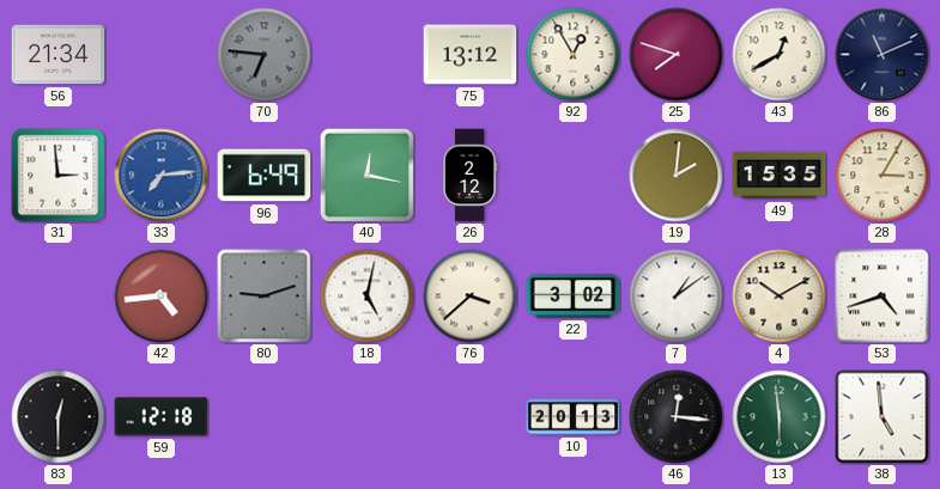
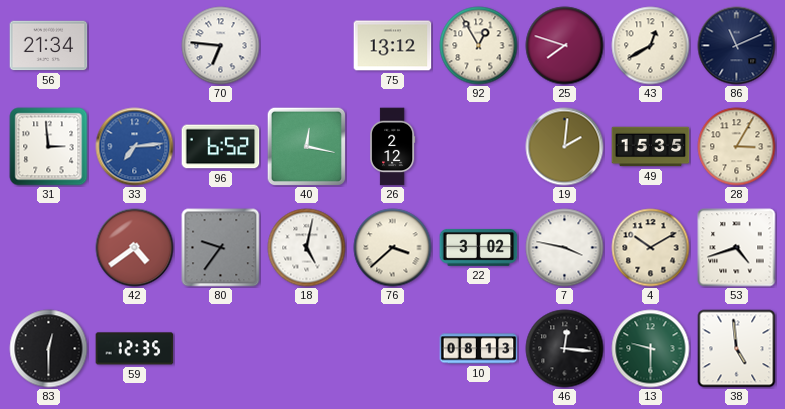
70 dial: grey -> white (221, 46)
96: 6:49 -> 6:52 (221, 147)
42: 4:44 -> 4:39 (135, 248)
80: 9:12 -> 9:36 (221, 248)
7: 1:09 -> 3:47 (565, 248)
59: 12:18 -> 12:35 (135, 349)
10: 20:13 -> 08:13 (479, 349)
13: 5:59 -> 9:30 (651, 349)
